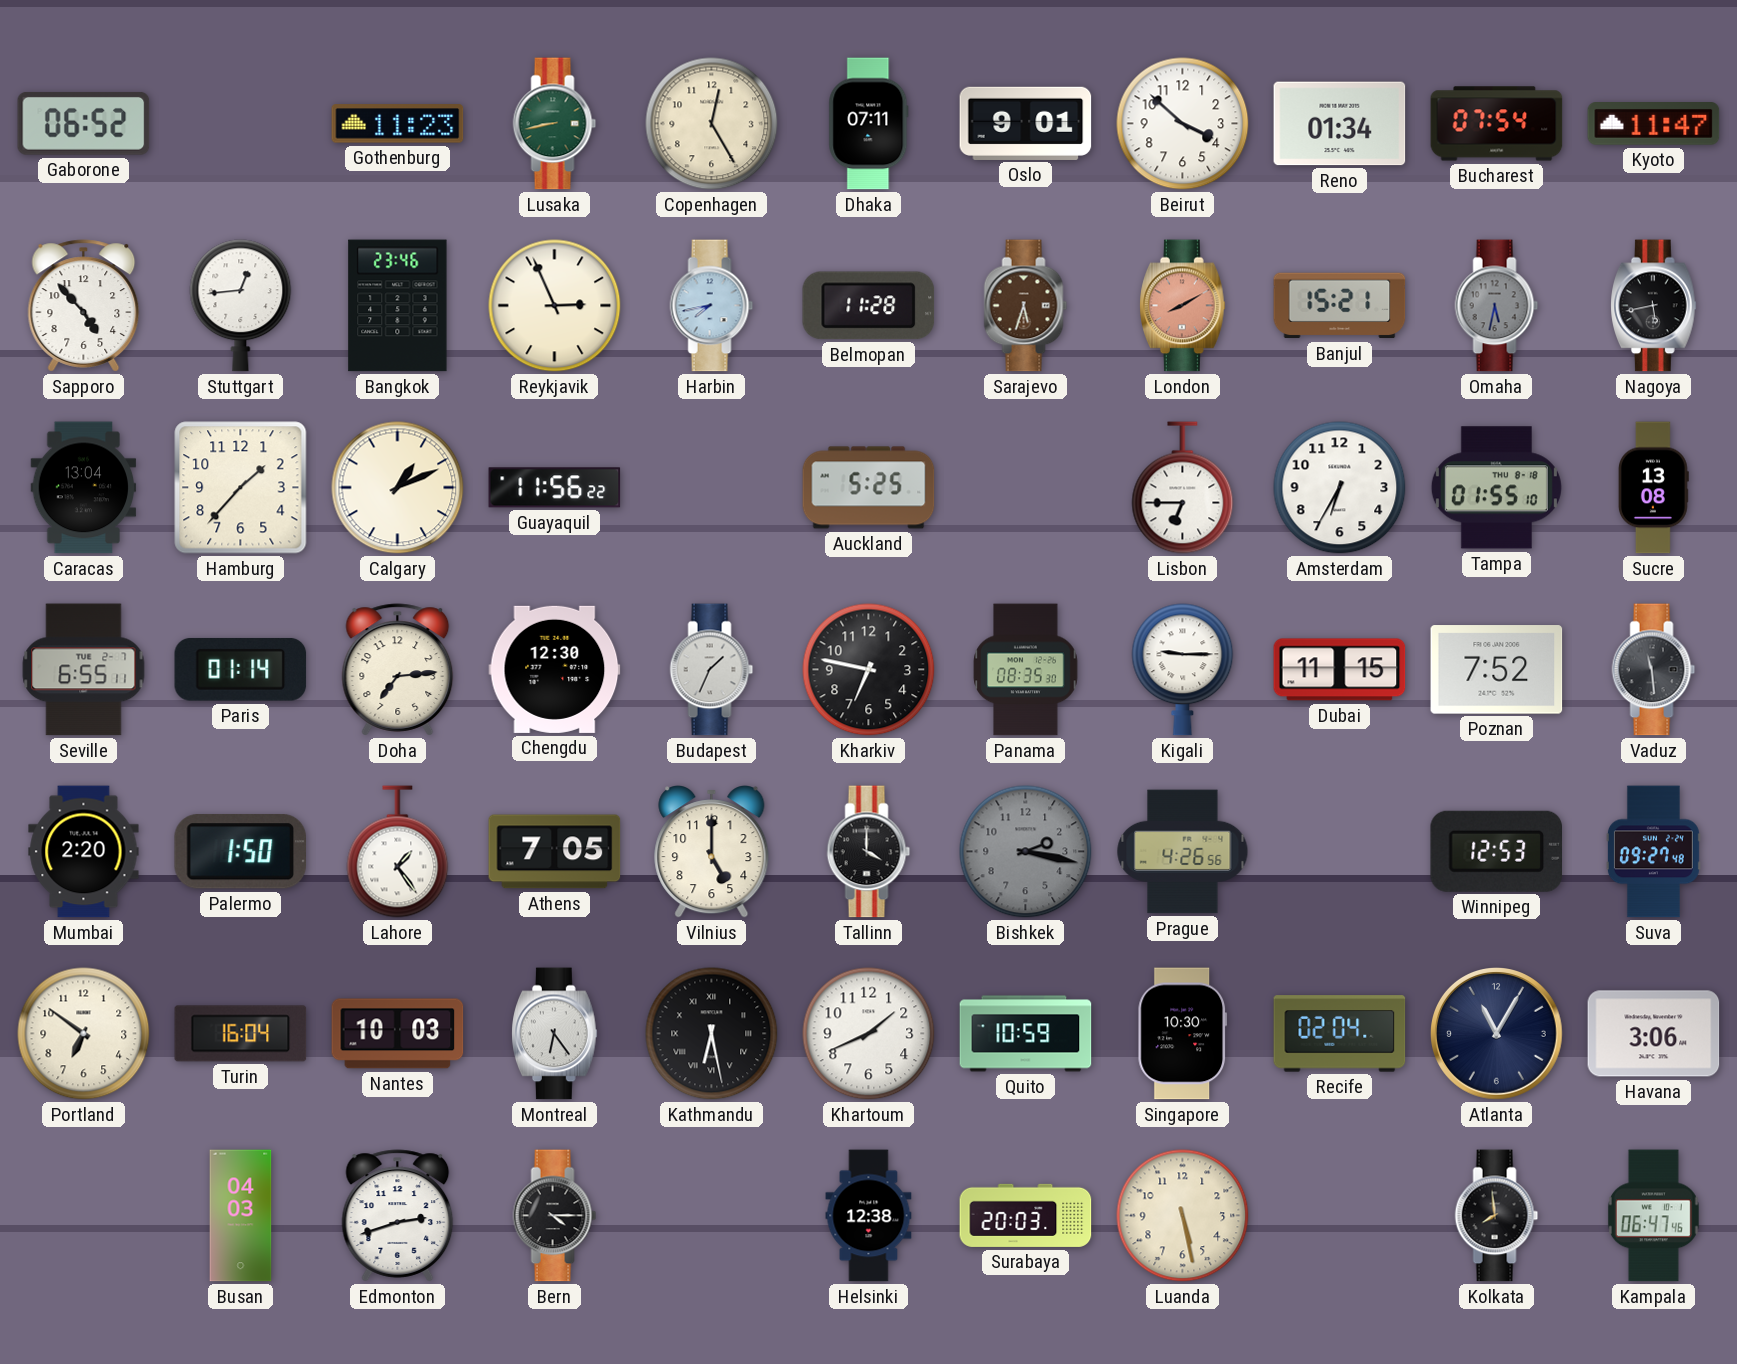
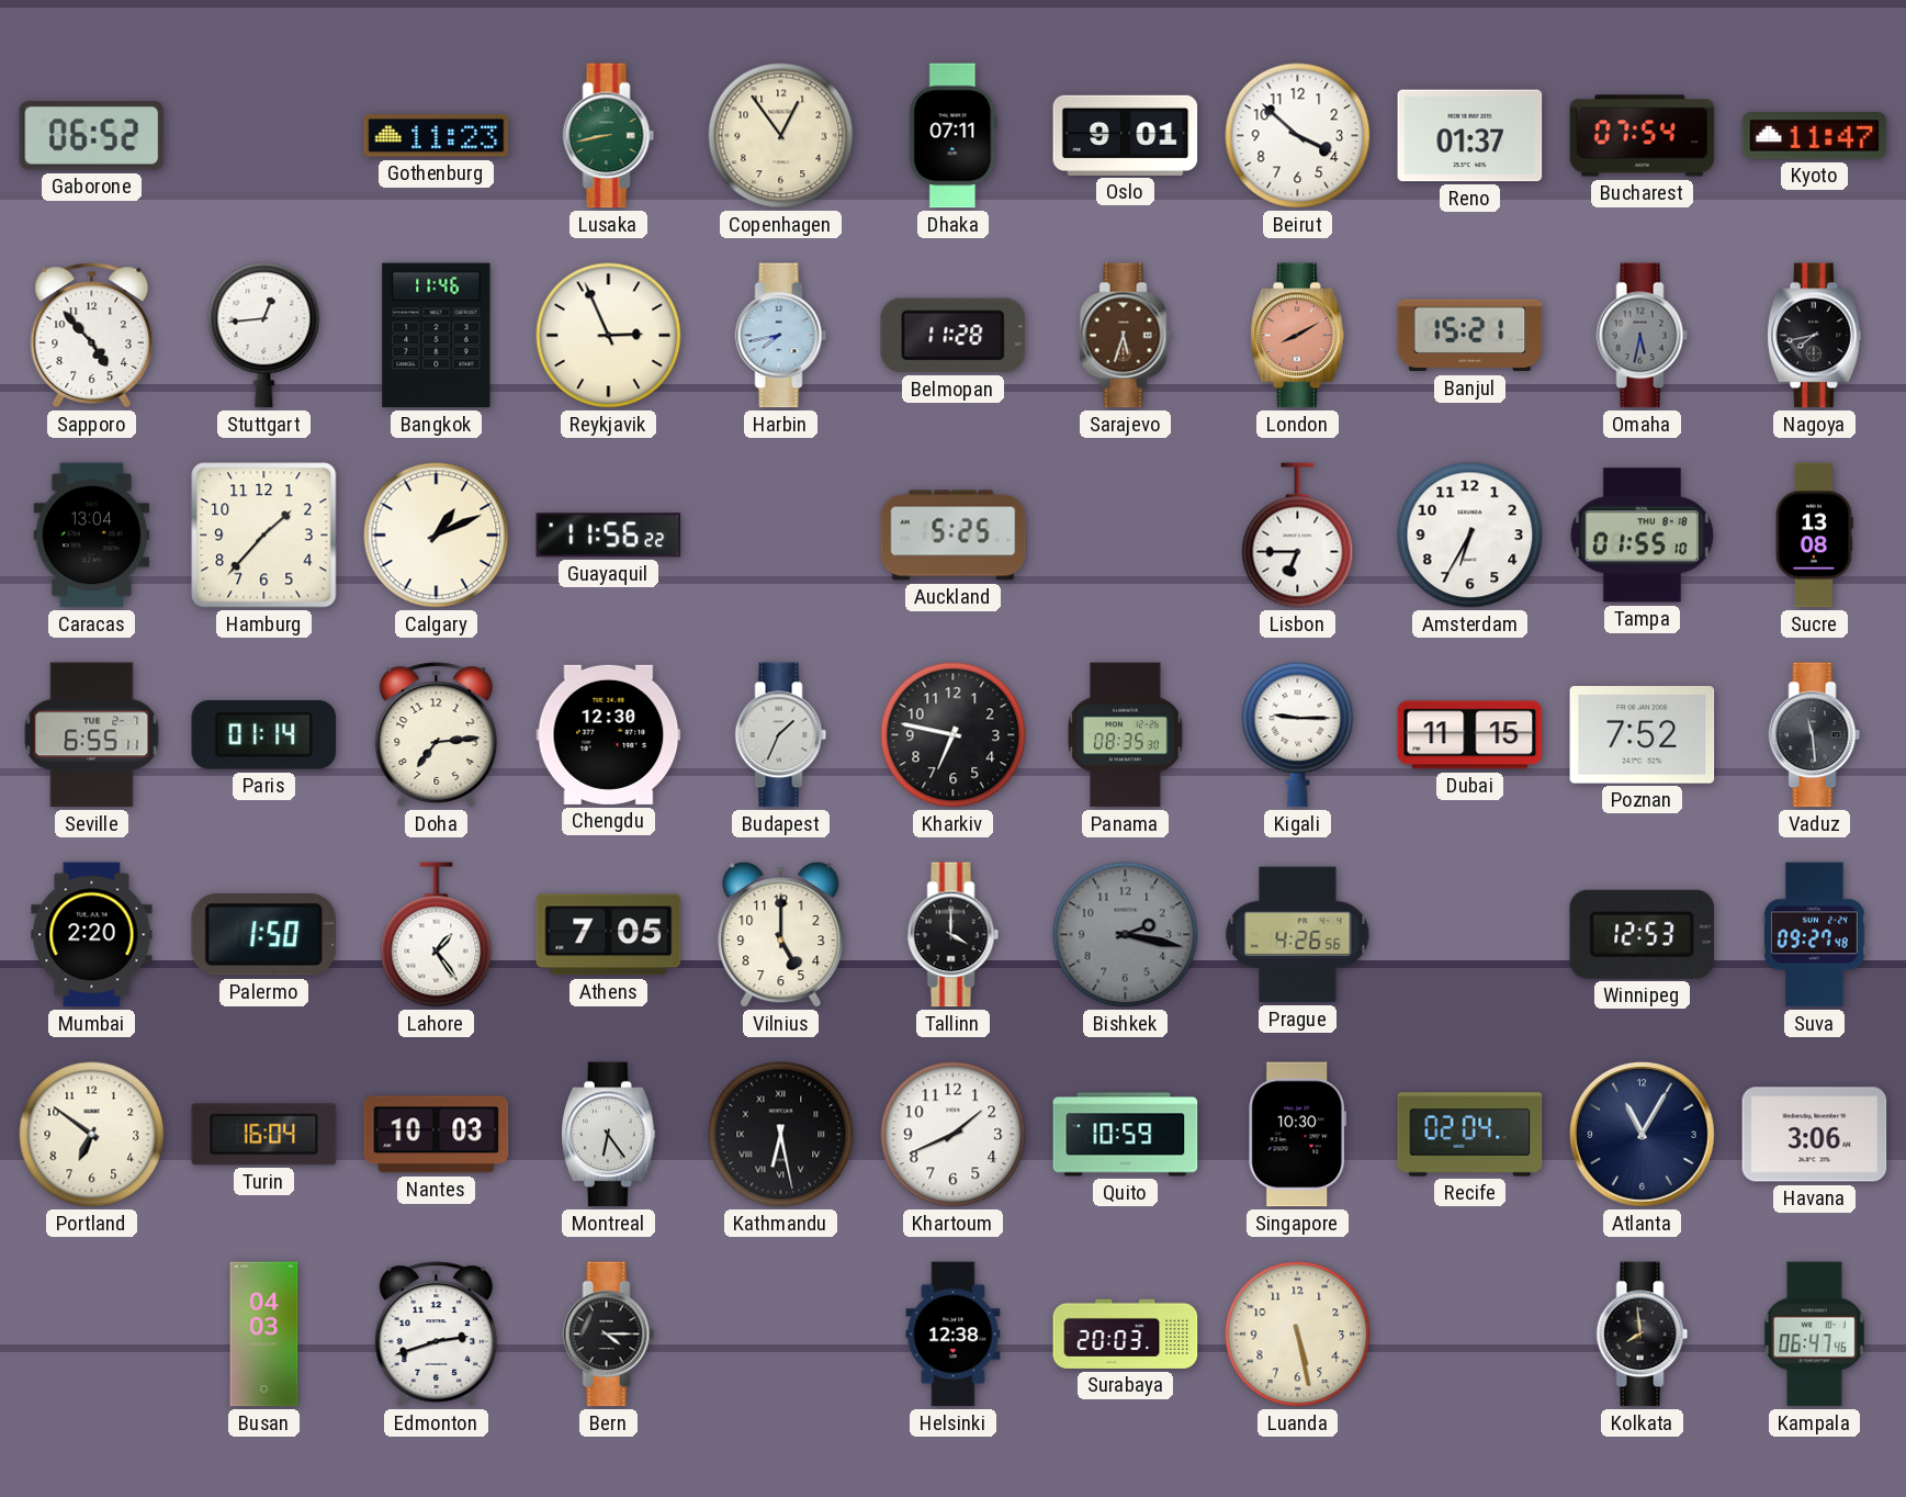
Copenhagen: 12:25 -> 12:54 (781, 136)
Reno: 01:34 -> 01:37 (1470, 136)
Bangkok: 23:46 -> 11:46 (437, 336)
Nagoya: 5:43 -> 7:43 (1815, 336)
